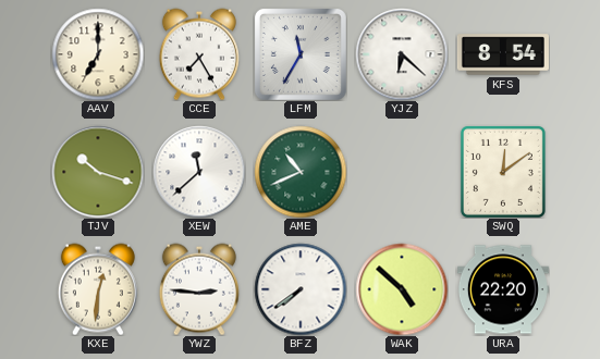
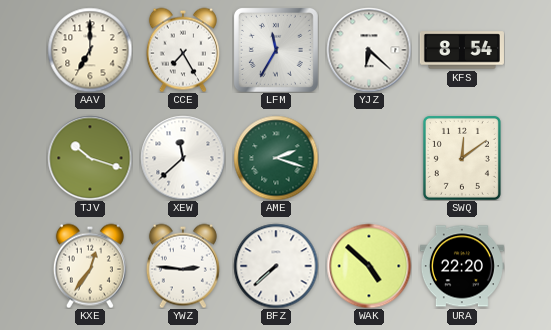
AME: 10:41 -> 2:18 (276, 158)
KXE: 12:31 -> 12:36 (90, 266)
BFZ: 7:39 -> 7:38 (276, 266)
